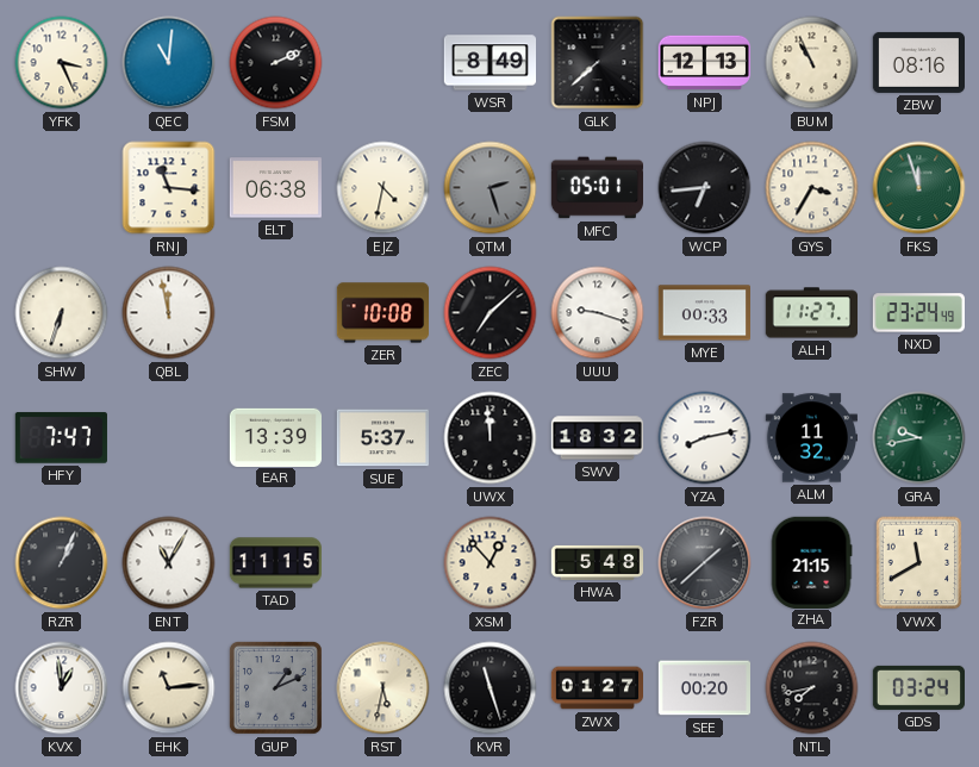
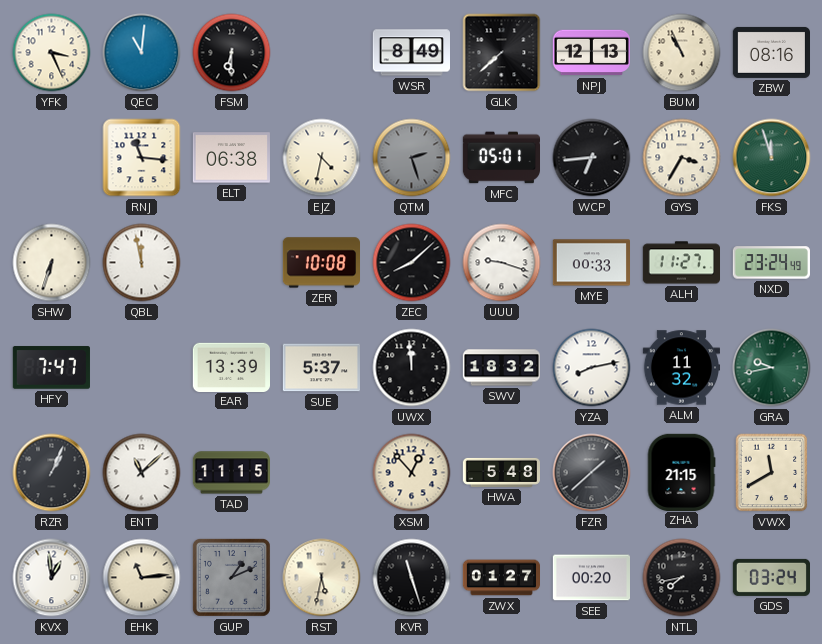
FSM: 2:11 -> 6:30 (232, 53)
ZEC: 7:08 -> 8:08 (412, 263)
ENT: 11:05 -> 11:08 (142, 473)
